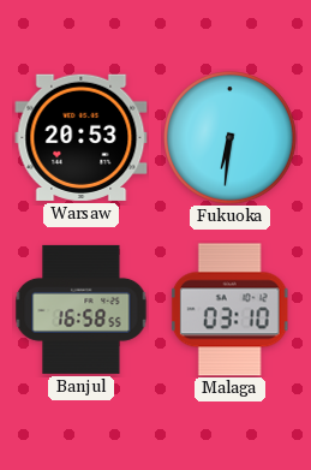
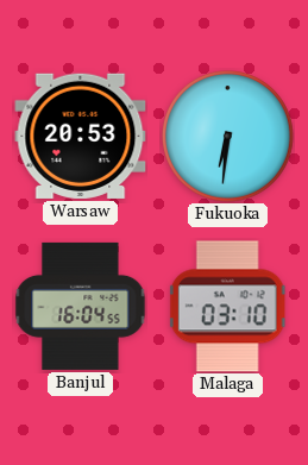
Banjul: 16:58 -> 16:04 (81, 306)
